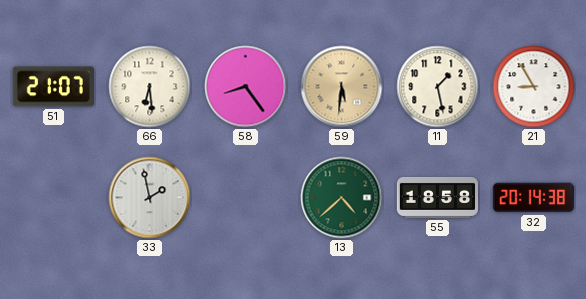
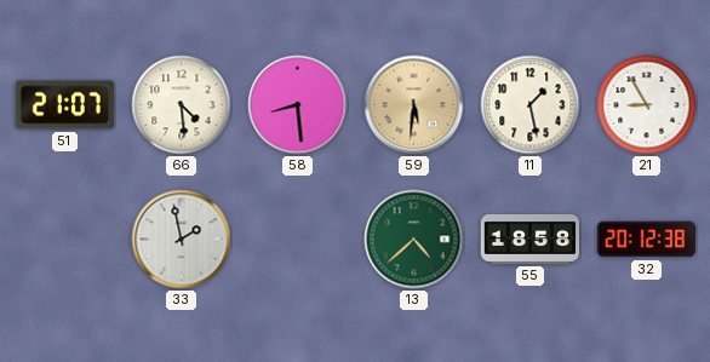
66: 6:29 -> 4:29 (182, 105)
58: 8:24 -> 8:29 (298, 105)
32: 20:14 -> 20:12 (646, 240)
